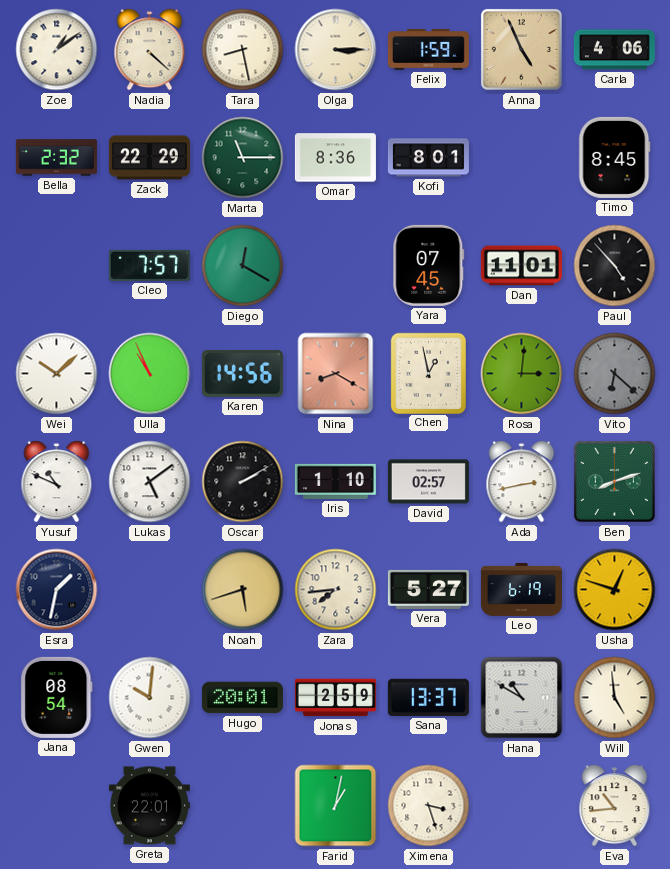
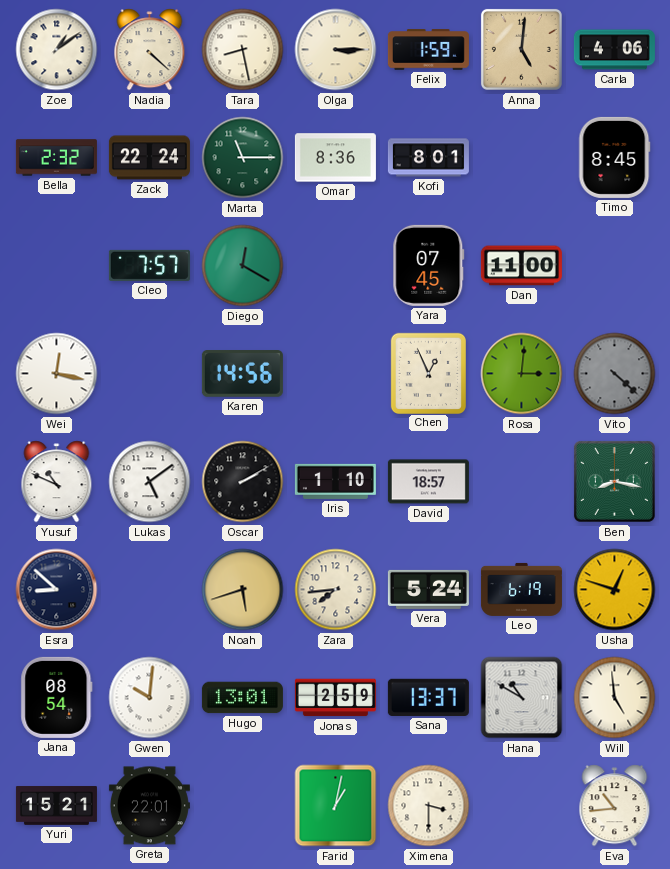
Anna: 4:56 -> 5:01 (521, 49)
Zack: 22:29 -> 22:24 (149, 158)
Dan: 11:01 -> 11:00 (521, 266)
Paul: 4:53 -> none (615, 266)
Wei: 10:08 -> 12:17 (57, 374)
Ulla: 10:56 -> none (150, 374)
Nina: 8:20 -> none (336, 374)
Chen: 12:58 -> 12:56 (428, 373)
Vito: 6:22 -> 4:22 (615, 374)
David: 02:57 -> 18:57 (428, 482)
Ada: 2:43 -> none (522, 482)
Ben: 8:12 -> 8:17 (614, 481)
Esra: 1:32 -> 8:52 (57, 590)
Vera: 5:27 -> 5:24 (428, 589)
Hugo: 20:01 -> 13:01 (242, 698)
Yuri: none -> 15:21 (56, 806)
Ximena: 3:27 -> 3:30 (429, 806)
